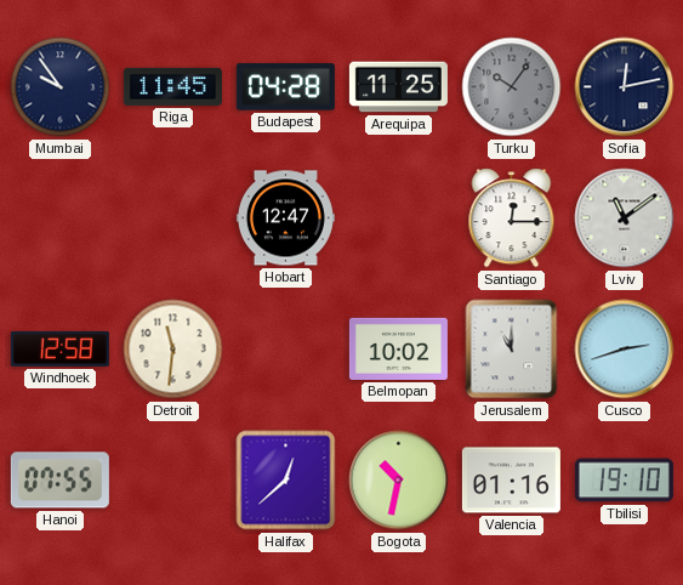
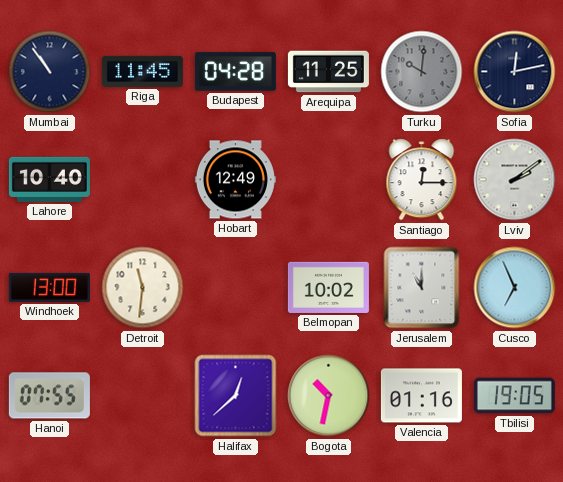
Mumbai: 9:54 -> 10:54 (50, 72)
Turku: 10:06 -> 10:01 (422, 72)
Lahore: none -> 10:40 (49, 179)
Hobart: 12:47 -> 12:49 (235, 180)
Lviv: 11:09 -> 2:09 (515, 180)
Windhoek: 12:58 -> 13:00 (49, 287)
Cusco: 2:42 -> 6:56 (515, 288)
Tbilisi: 19:10 -> 19:05 (514, 396)
